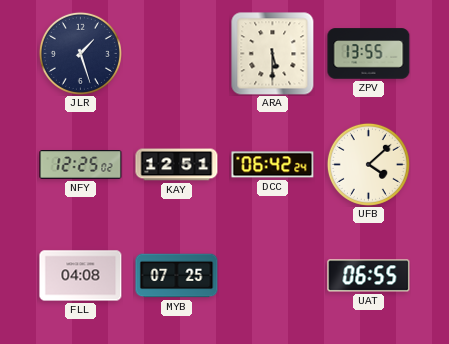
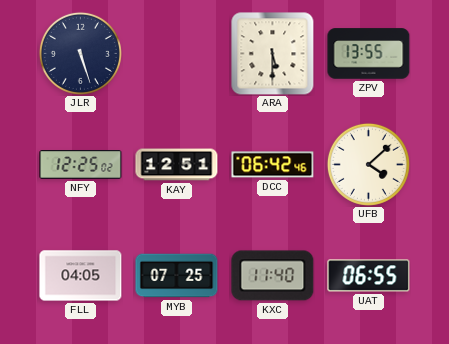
JLR: 1:27 -> 5:27 (80, 53)
DCC: 06:42:24 -> 06:42:46 (273, 165)
FLL: 04:08 -> 04:05 (81, 276)
KXC: none -> 11:40 (273, 276)
